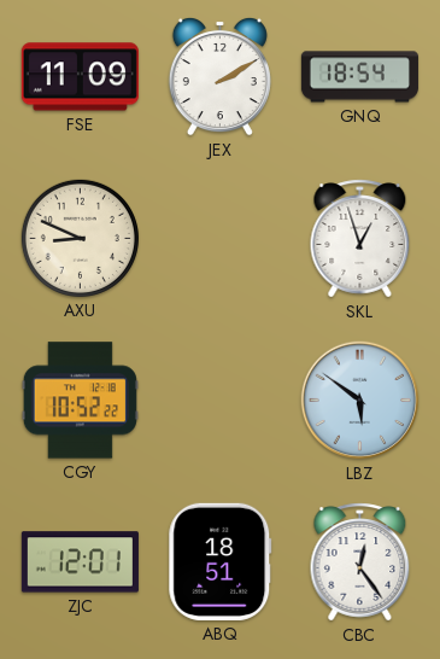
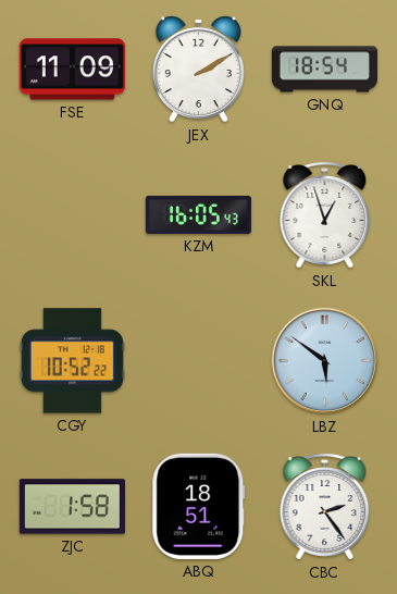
AXU: 8:49 -> none (80, 238)
KZM: none -> 16:05 (198, 214)
ZJC: 12:01 -> 1:58 (72, 507)
CBC: 12:24 -> 2:24 (325, 507)
